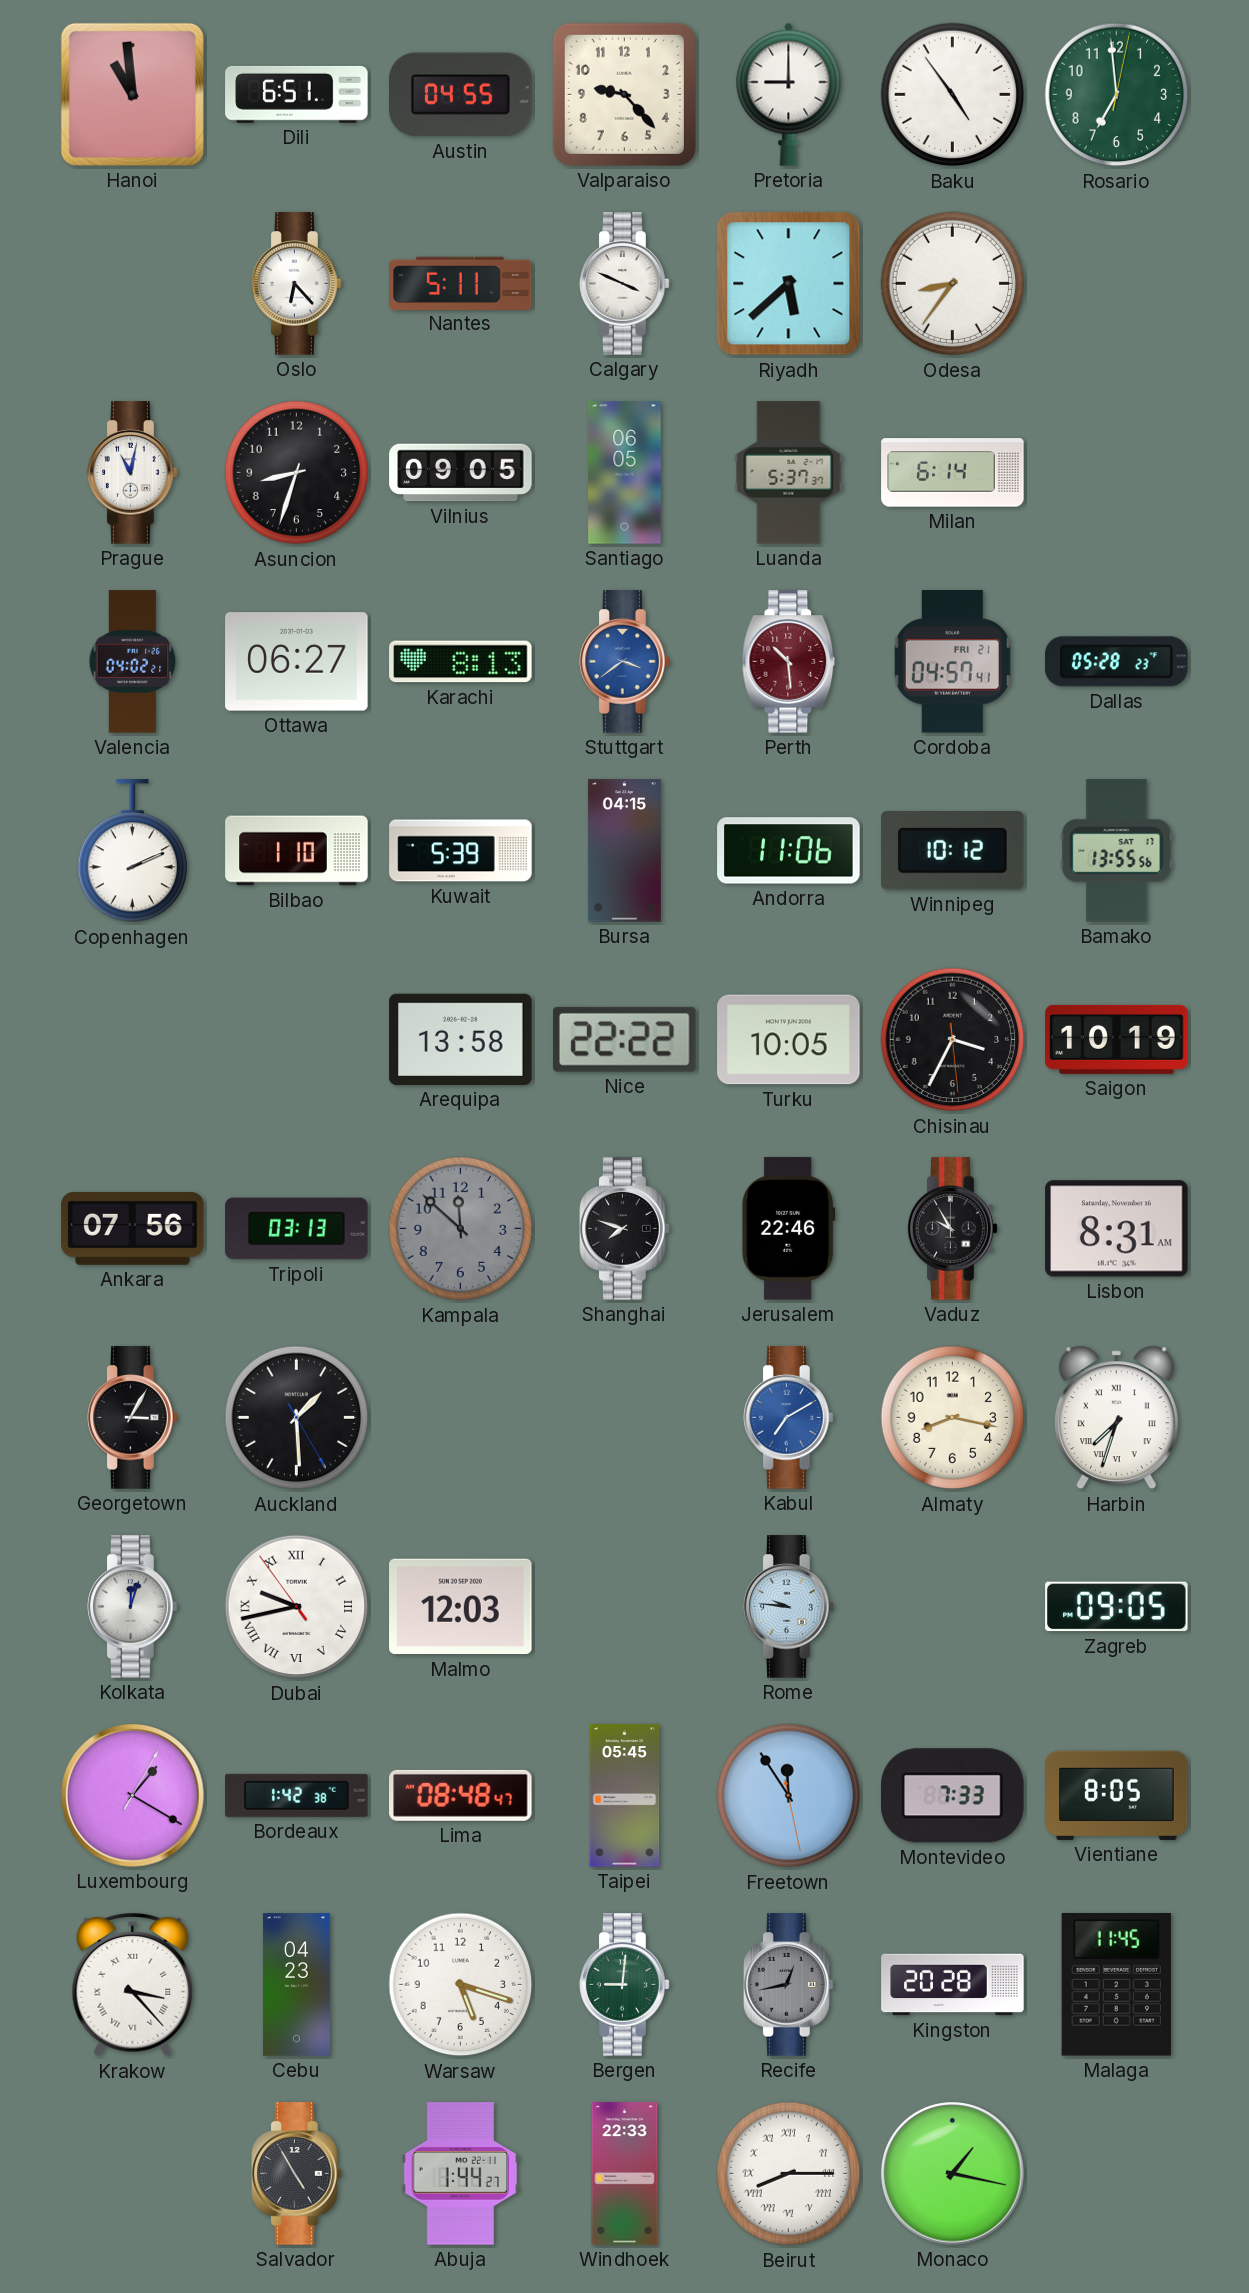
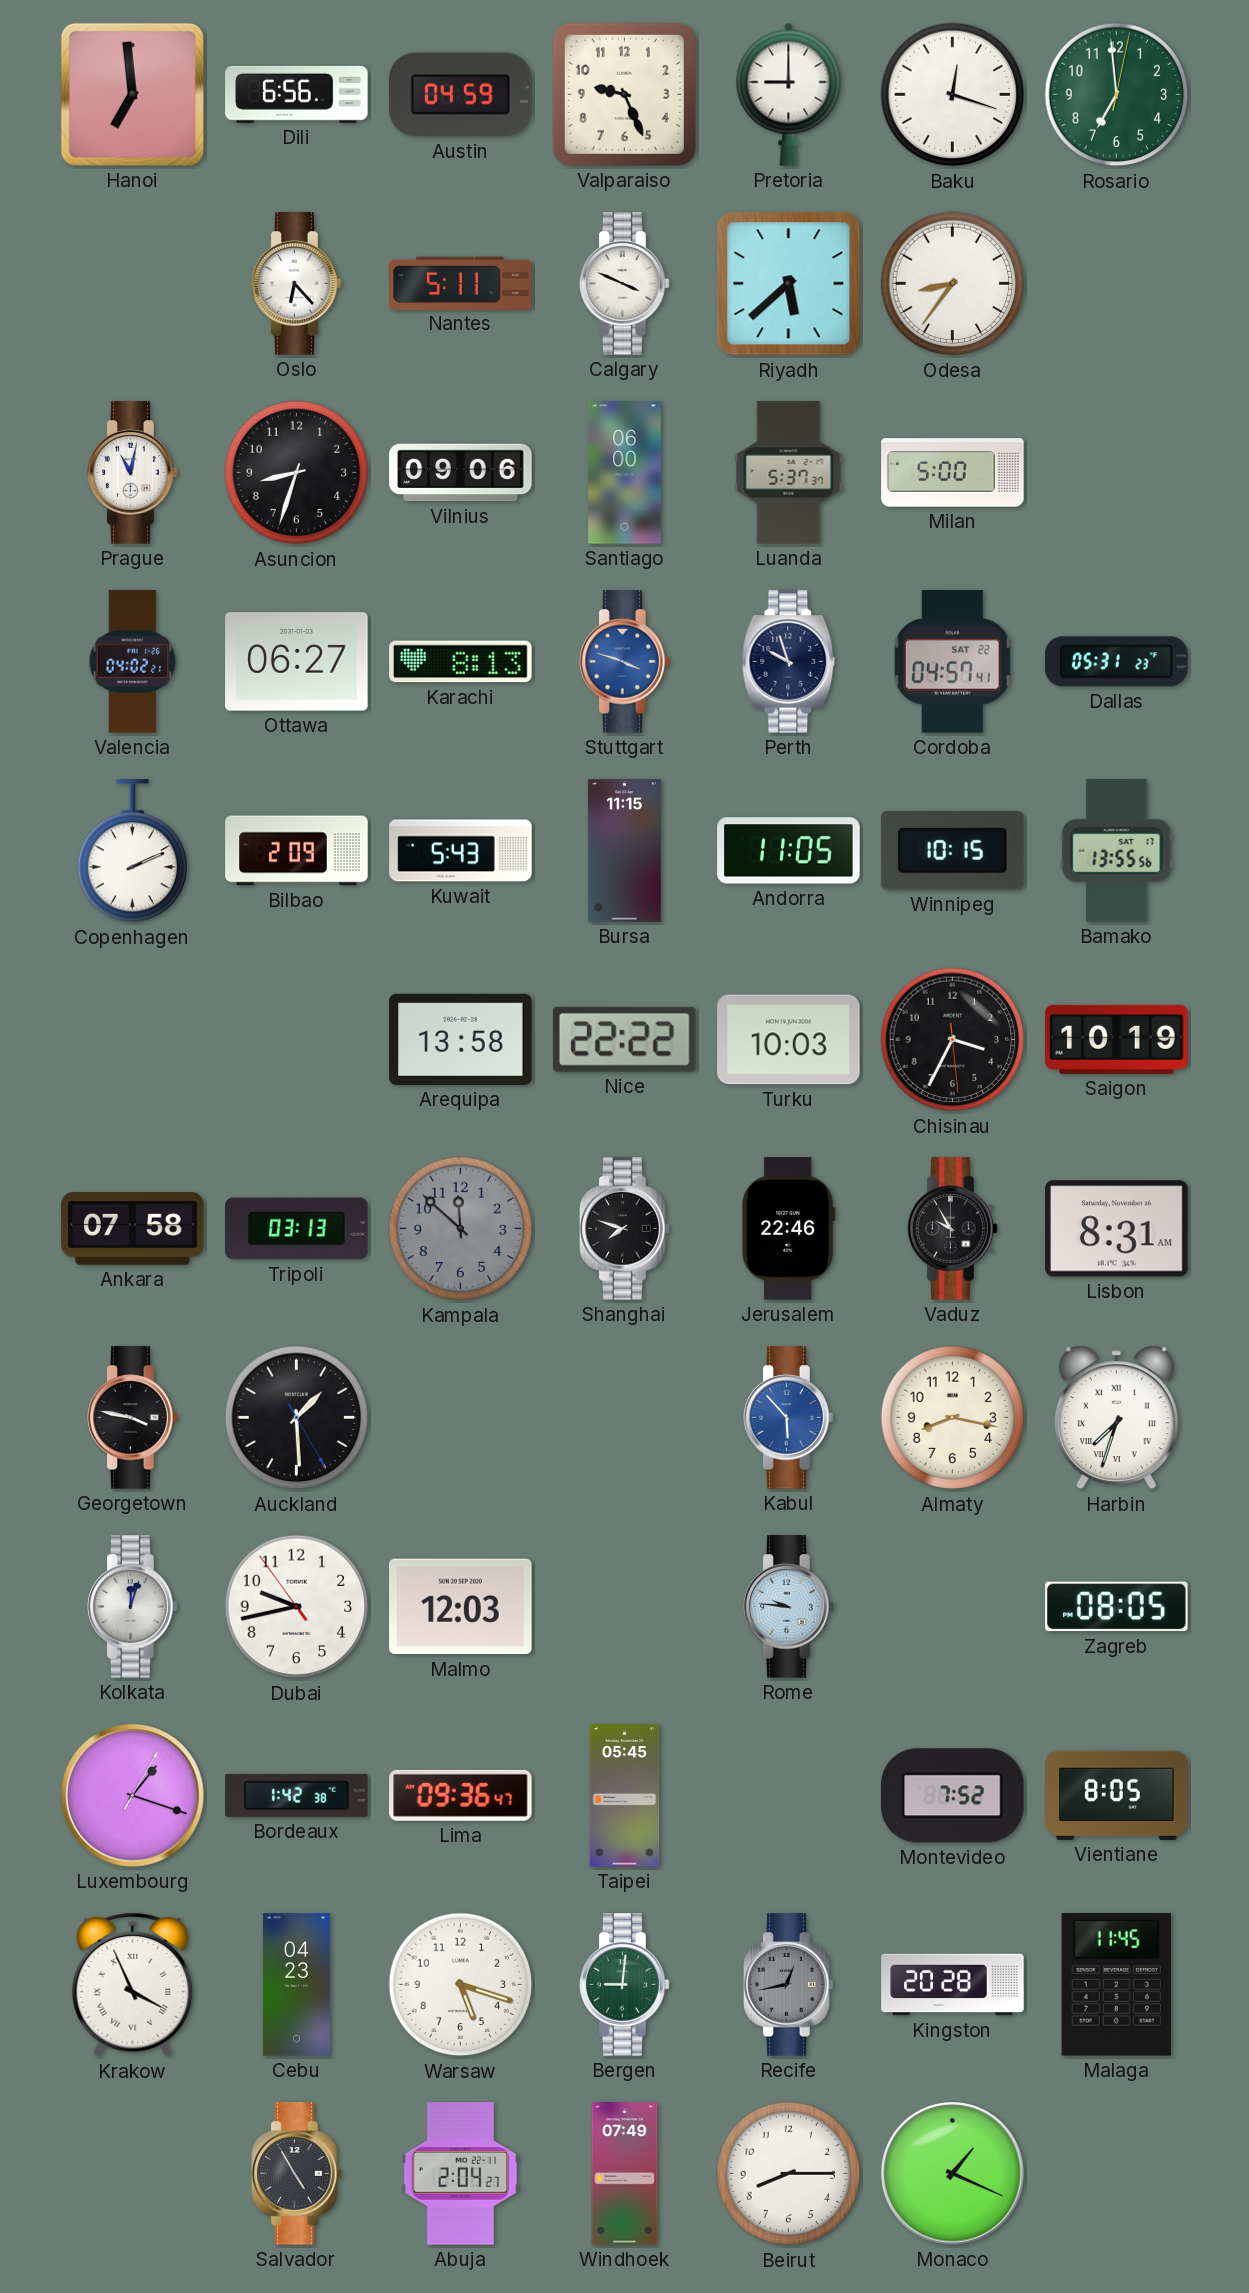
Hanoi: 10:59 -> 6:59 (132, 94)
Dili: 6:51 -> 6:56 (297, 94)
Austin: 04:55 -> 04:59 (461, 95)
Valparaiso: 9:23 -> 9:26 (624, 94)
Baku: 4:54 -> 12:18 (953, 95)
Vilnius: 09:05 -> 09:06 (461, 473)
Santiago: 06:05 -> 06:00 (625, 473)
Milan: 6:14 -> 5:00 (953, 473)
Stuttgart: 3:39 -> 3:48 (625, 662)
Perth: 10:29 -> 9:57 (789, 662)
Perth dial: burgundy -> navy (789, 662)
Cordoba date: FRI 21 -> SAT 22 (952, 662)
Dallas: 05:28 -> 05:31 (1117, 662)
Bilbao: 1:10 -> 2:09 (297, 851)
Kuwait: 5:39 -> 5:43 (461, 851)
Bursa: 04:15 -> 11:15 (624, 851)
Andorra: 11:06 -> 11:05 (789, 851)
Winnipeg: 10:12 -> 10:15 (953, 851)
Turku: 10:05 -> 10:03 (789, 1040)
Ankara: 07:56 -> 07:58 (133, 1229)
Georgetown: 3:05 -> 3:47 (133, 1418)
Kabul: 7:10 -> 5:53 (789, 1418)
Dubai numerals: Roman -> Arabic (297, 1607)
Zagreb: 09:05 -> 08:05 (1117, 1607)
Luxembourg: 1:20 -> 1:18 (133, 1796)
Lima: 08:48 -> 09:36 (461, 1795)
Freetown: 11:54 -> none (789, 1796)
Montevideo: 7:33 -> 7:52 (953, 1796)
Krakow: 3:23 -> 3:56 (133, 1985)
Abuja: 1:44 -> 2:04 (461, 2174)
Windhoek: 22:33 -> 07:49 (625, 2174)
Beirut numerals: Roman -> Arabic (789, 2174)
Monaco: 1:17 -> 1:19 (953, 2174)
